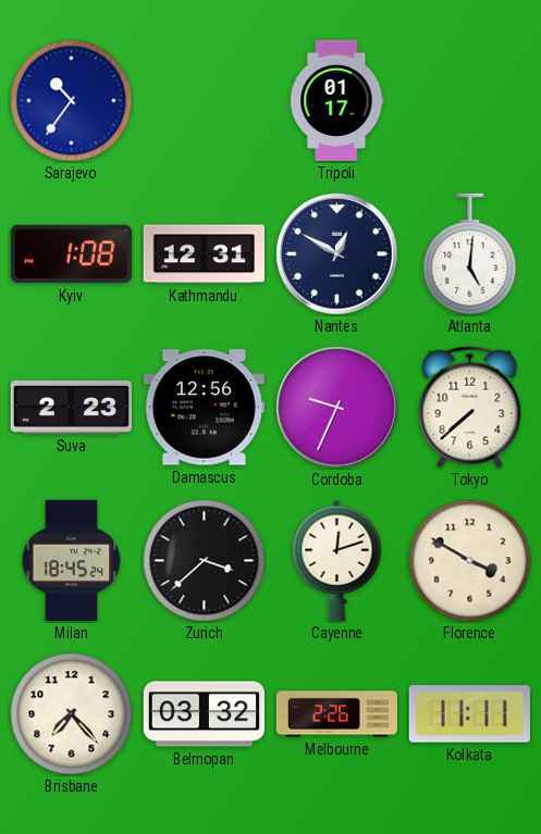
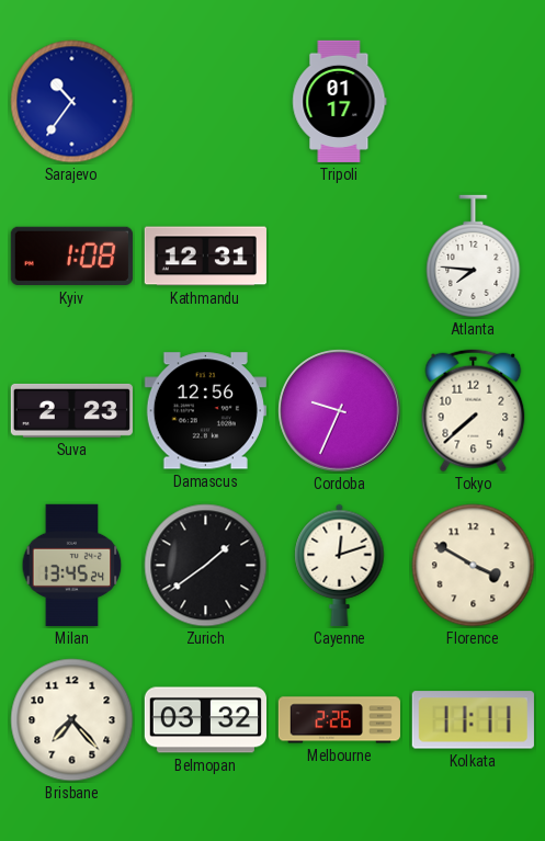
Nantes: 12:50 -> none (337, 254)
Atlanta: 5:01 -> 7:46 (474, 257)
Milan: 18:45 -> 13:45 (72, 565)
Zurich: 3:38 -> 1:39 (206, 566)
